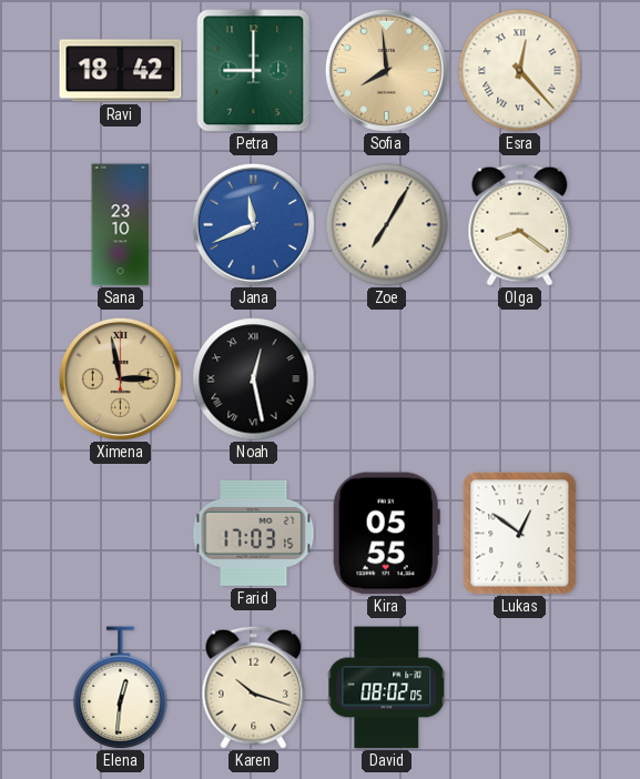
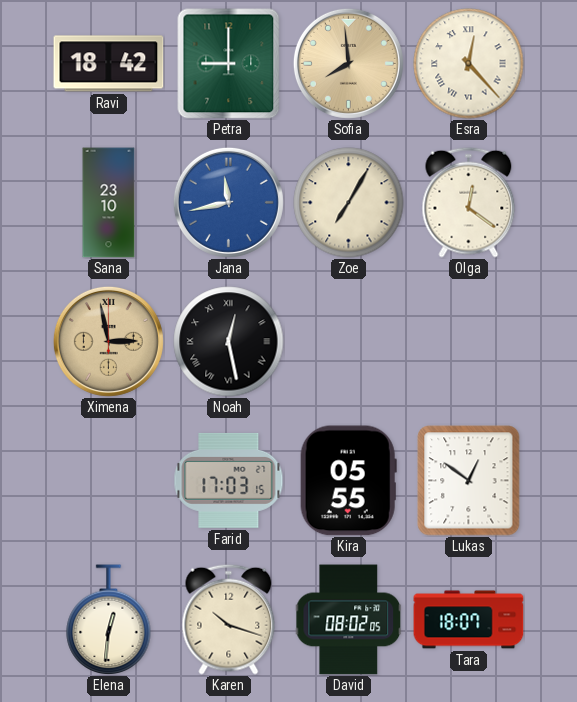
Jana: 11:41 -> 11:43 (228, 202)
Olga: 8:21 -> 12:21 (469, 202)
Tara: none -> 18:07 (469, 620)
